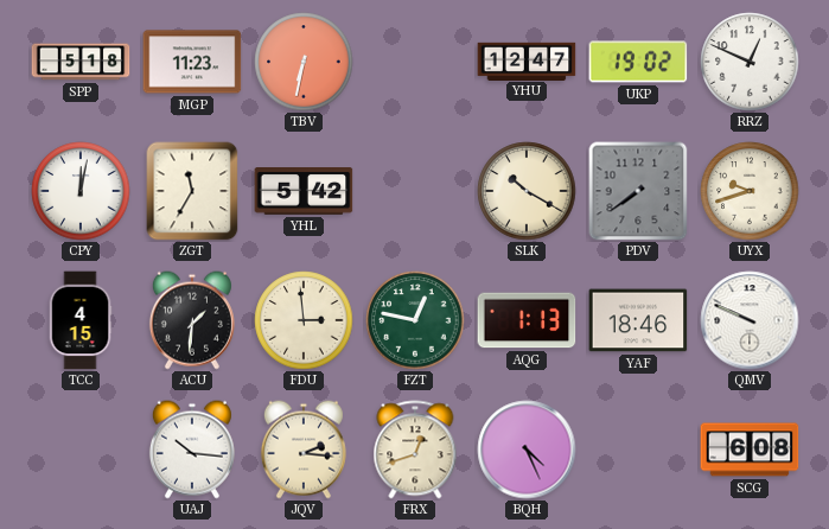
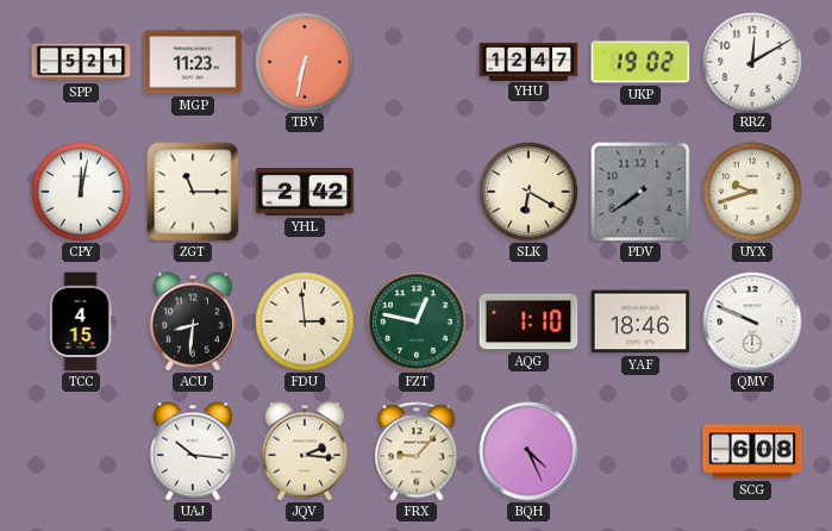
SPP: 5:18 -> 5:21 (81, 62)
RRZ: 12:49 -> 12:10 (752, 62)
ZGT: 11:35 -> 11:15 (193, 192)
YHL: 5:42 -> 2:42 (305, 193)
SLK: 10:20 -> 6:20 (528, 192)
ACU: 1:31 -> 8:31 (193, 321)
AQG: 1:13 -> 1:10 (528, 321)
FRX: 12:42 -> 9:07 (417, 451)
